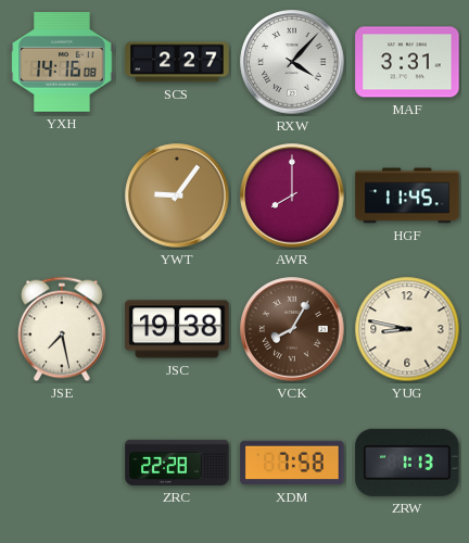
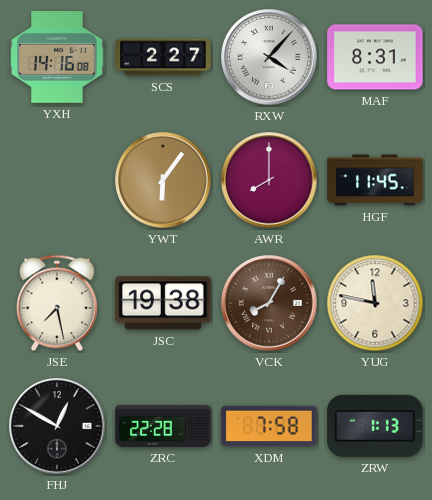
MAF: 3:31 -> 8:31 (375, 57)
YWT: 9:06 -> 6:06 (163, 180)
YUG: 8:47 -> 11:47 (375, 303)
FHJ: none -> 12:50 (57, 426)
